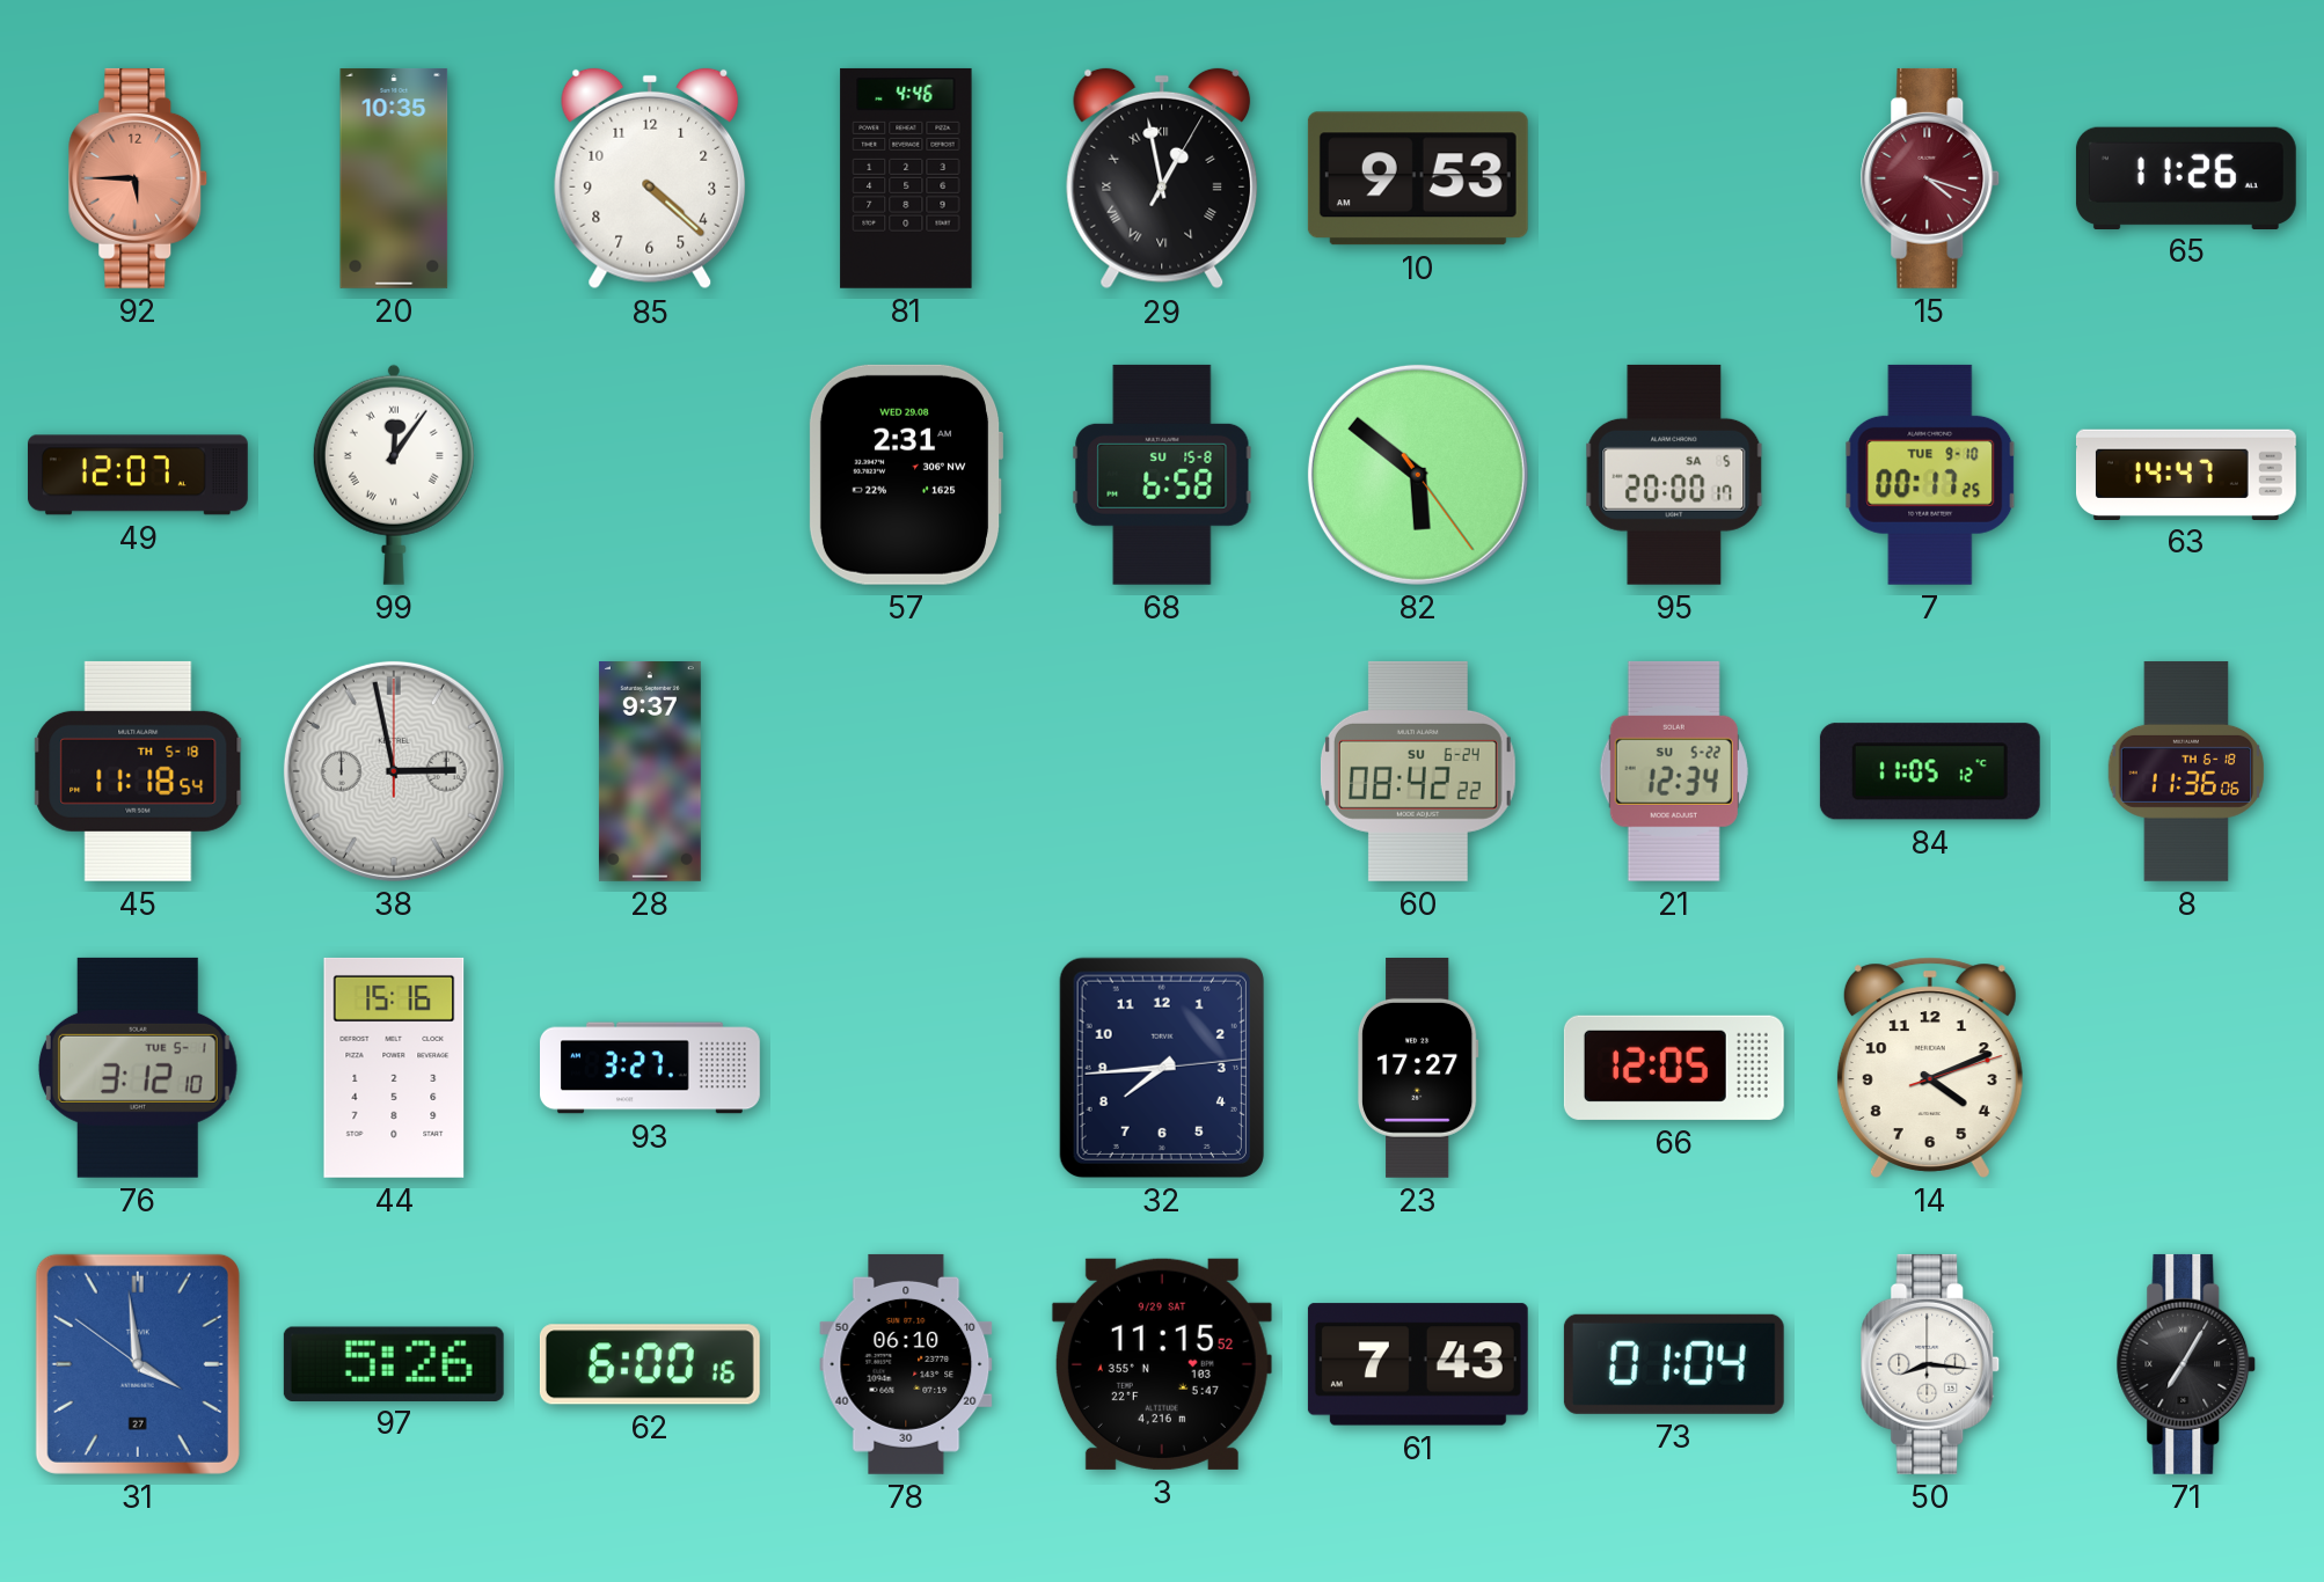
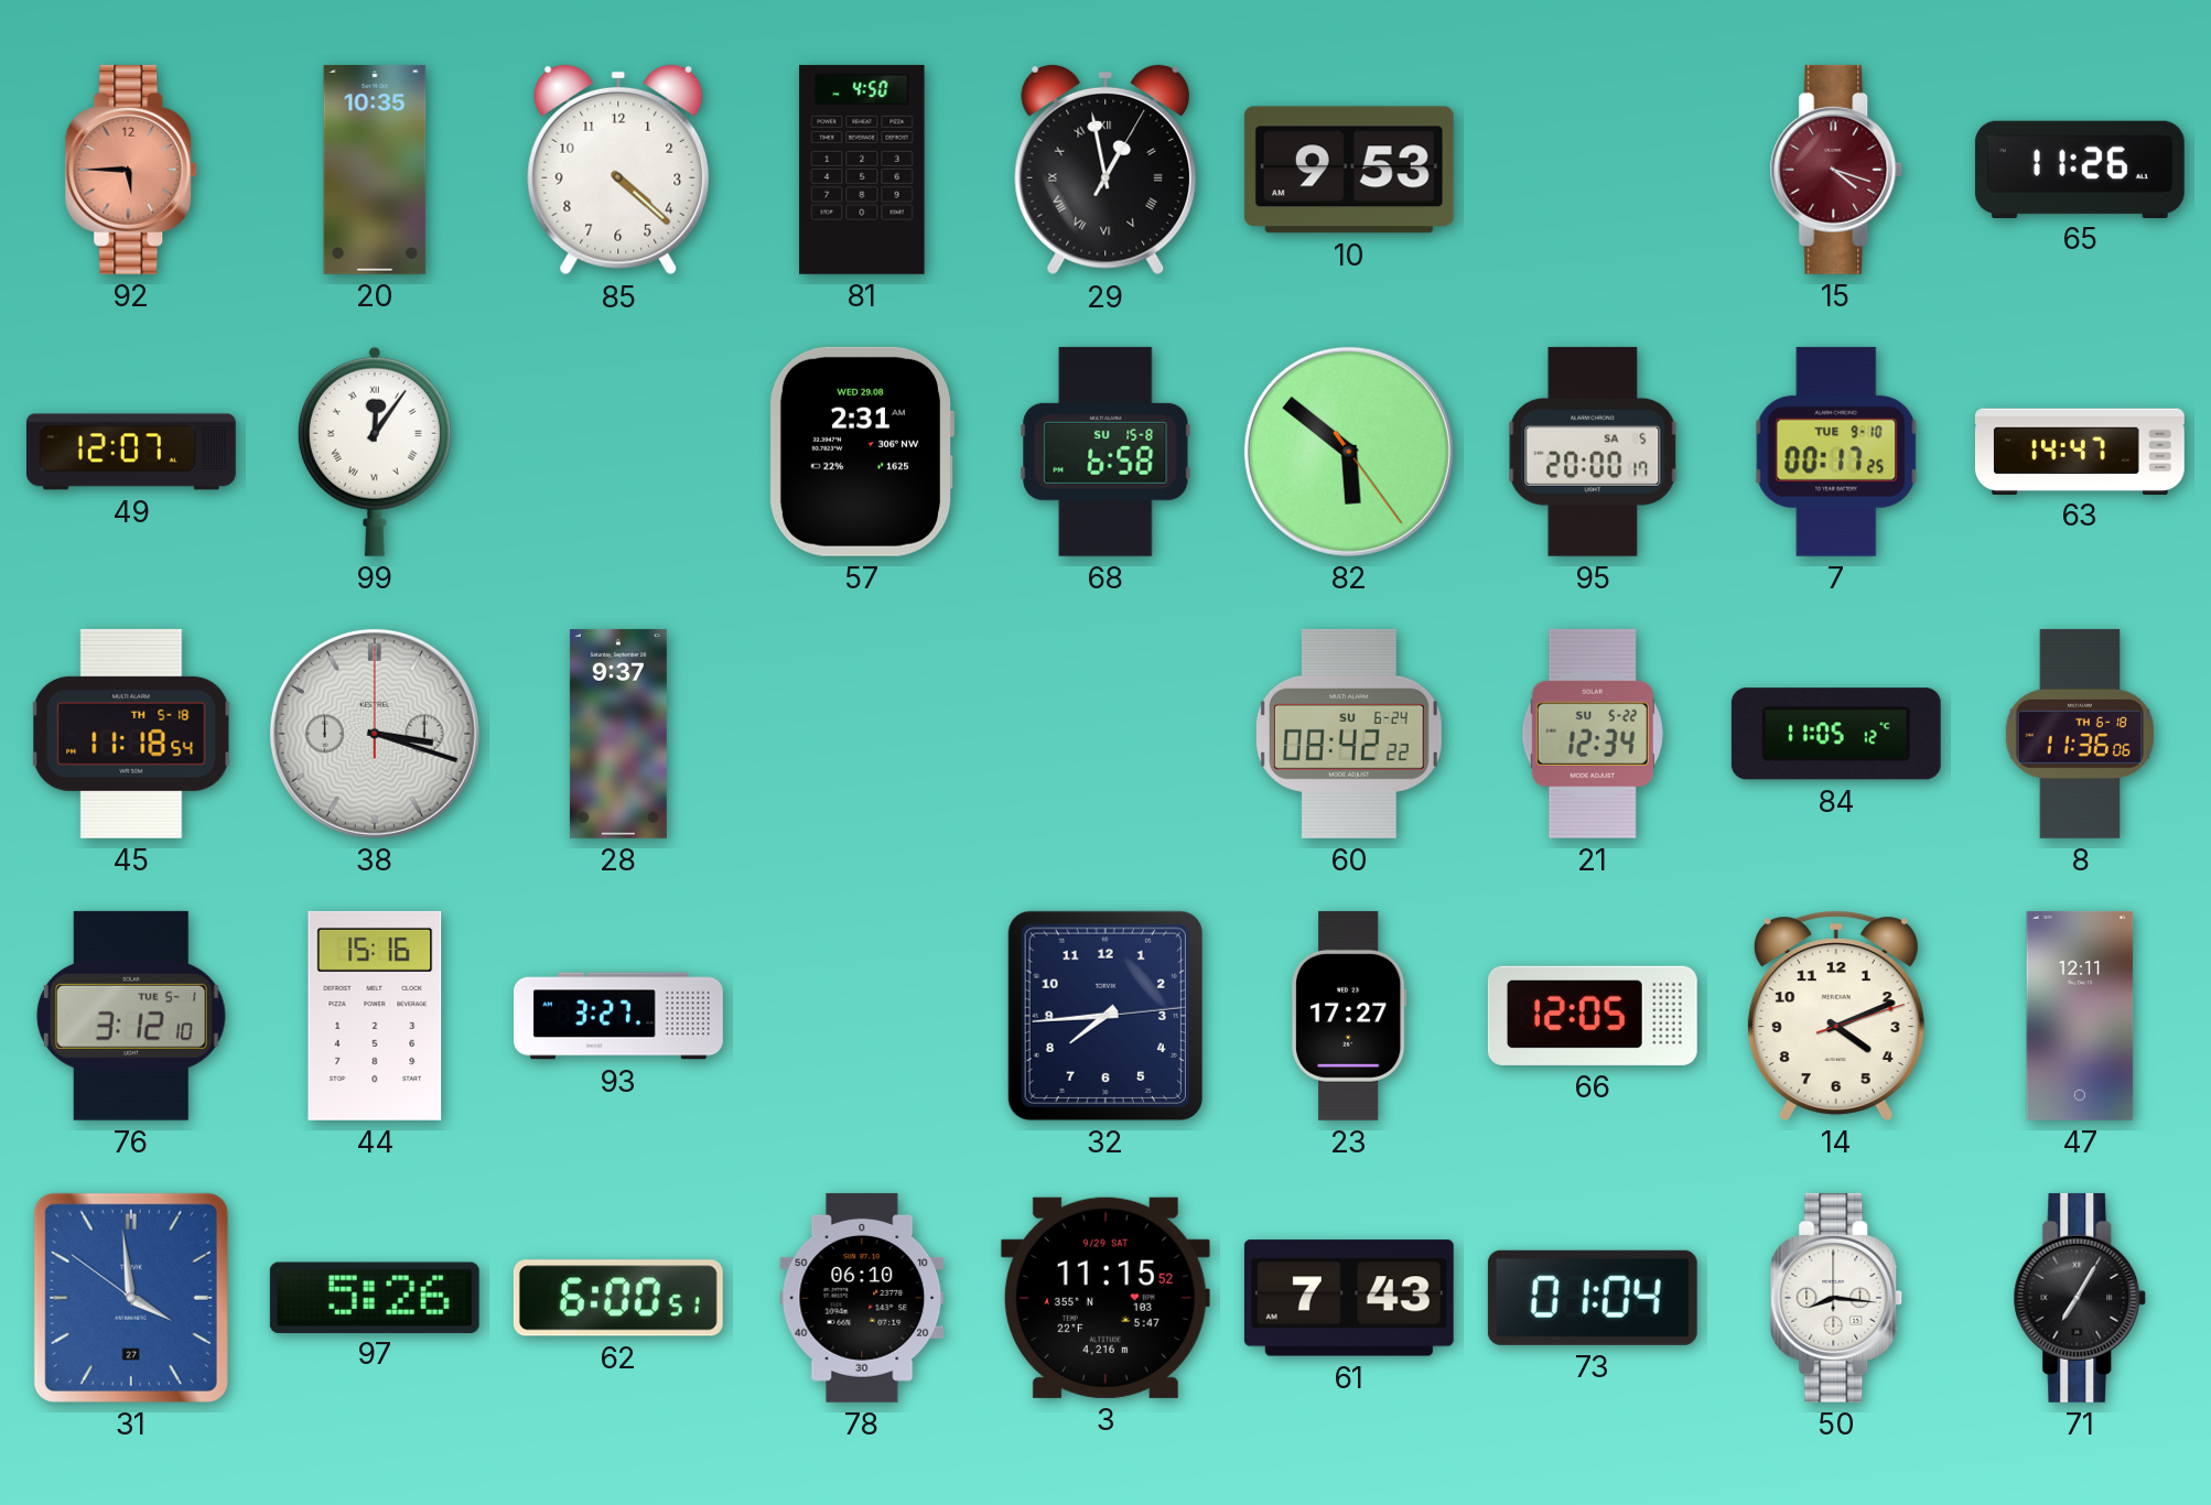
81: 4:46 -> 4:50 (862, 170)
38: 2:58 -> 3:18 (375, 734)
47: none -> 12:11 (2080, 1016)
62: 6:00:16 -> 6:00:51 (618, 1298)
